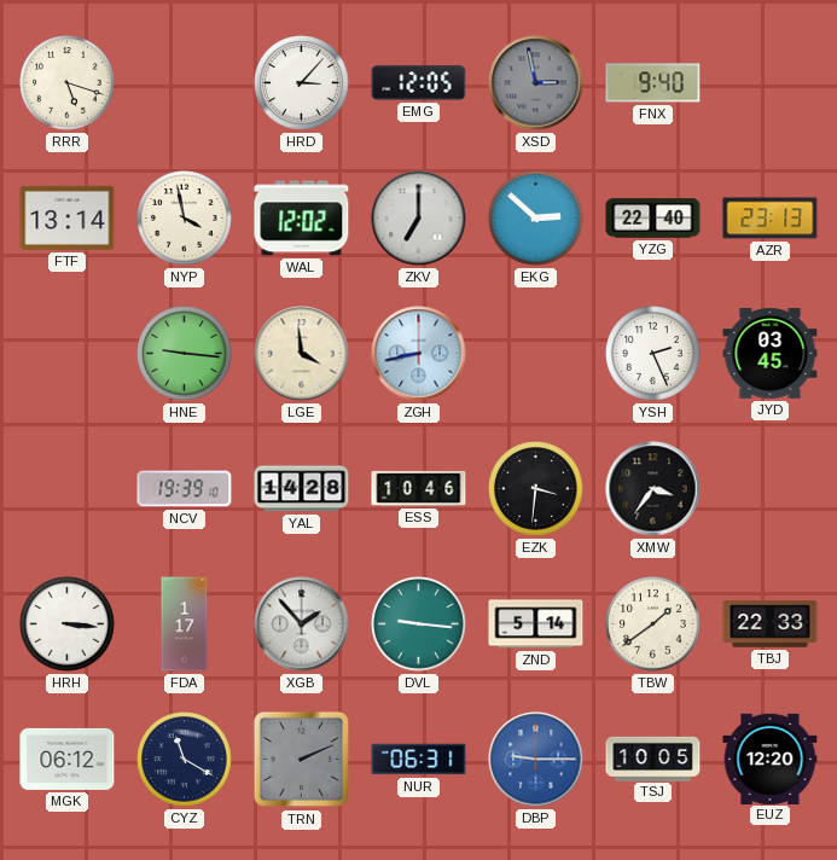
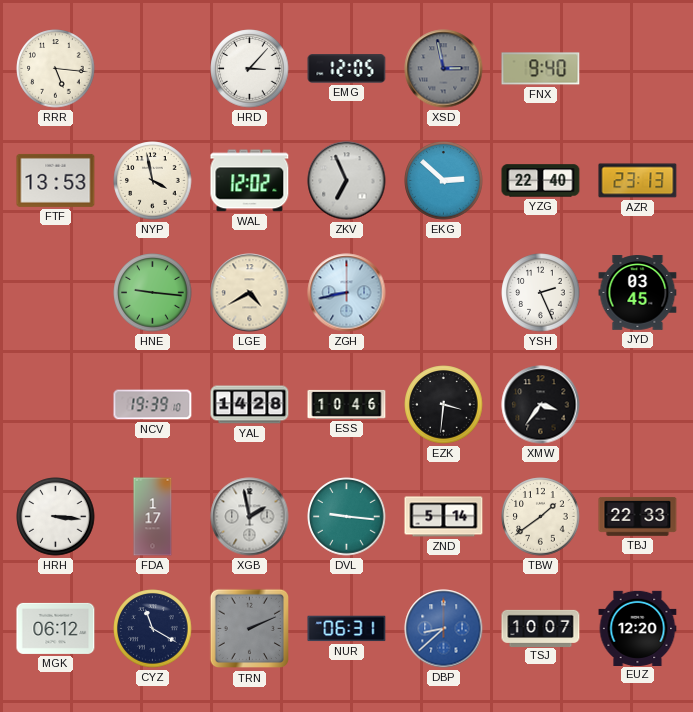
RRR: 5:18 -> 5:16 (56, 69)
FTF: 13:14 -> 13:53 (56, 180)
ZKV: 7:00 -> 6:56 (347, 181)
LGE: 3:59 -> 4:40 (250, 293)
XGB: 1:53 -> 1:58 (250, 517)
DBP: 9:15 -> 8:38 (444, 629)
TSJ: 10:05 -> 10:07 (541, 628)
